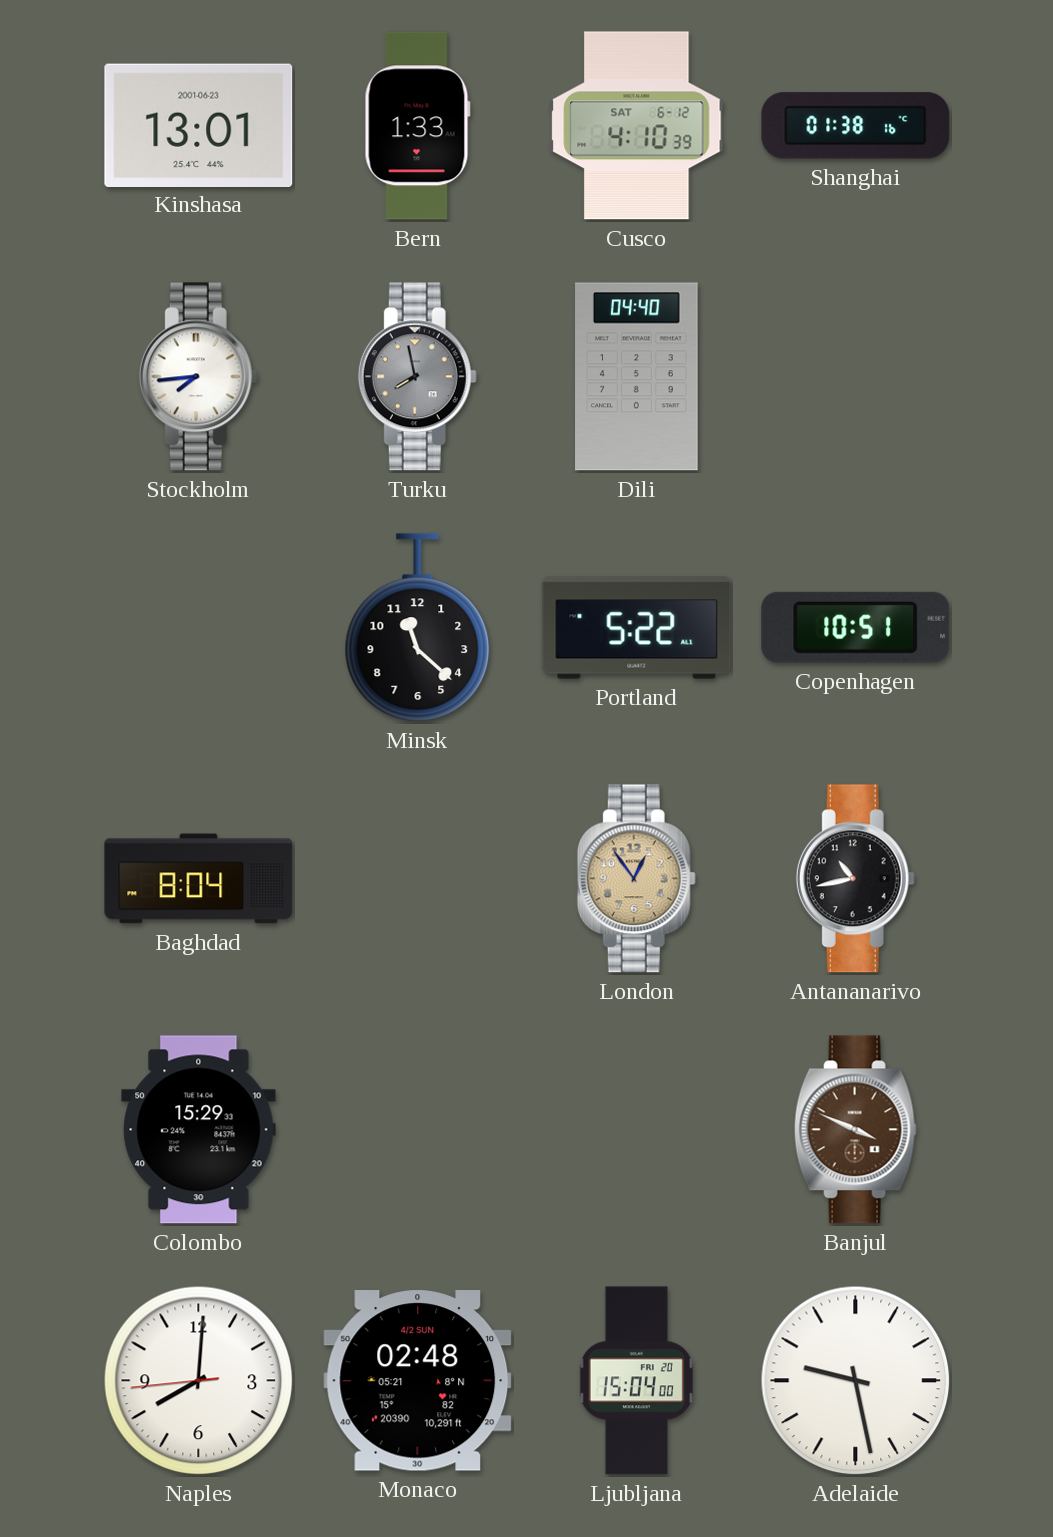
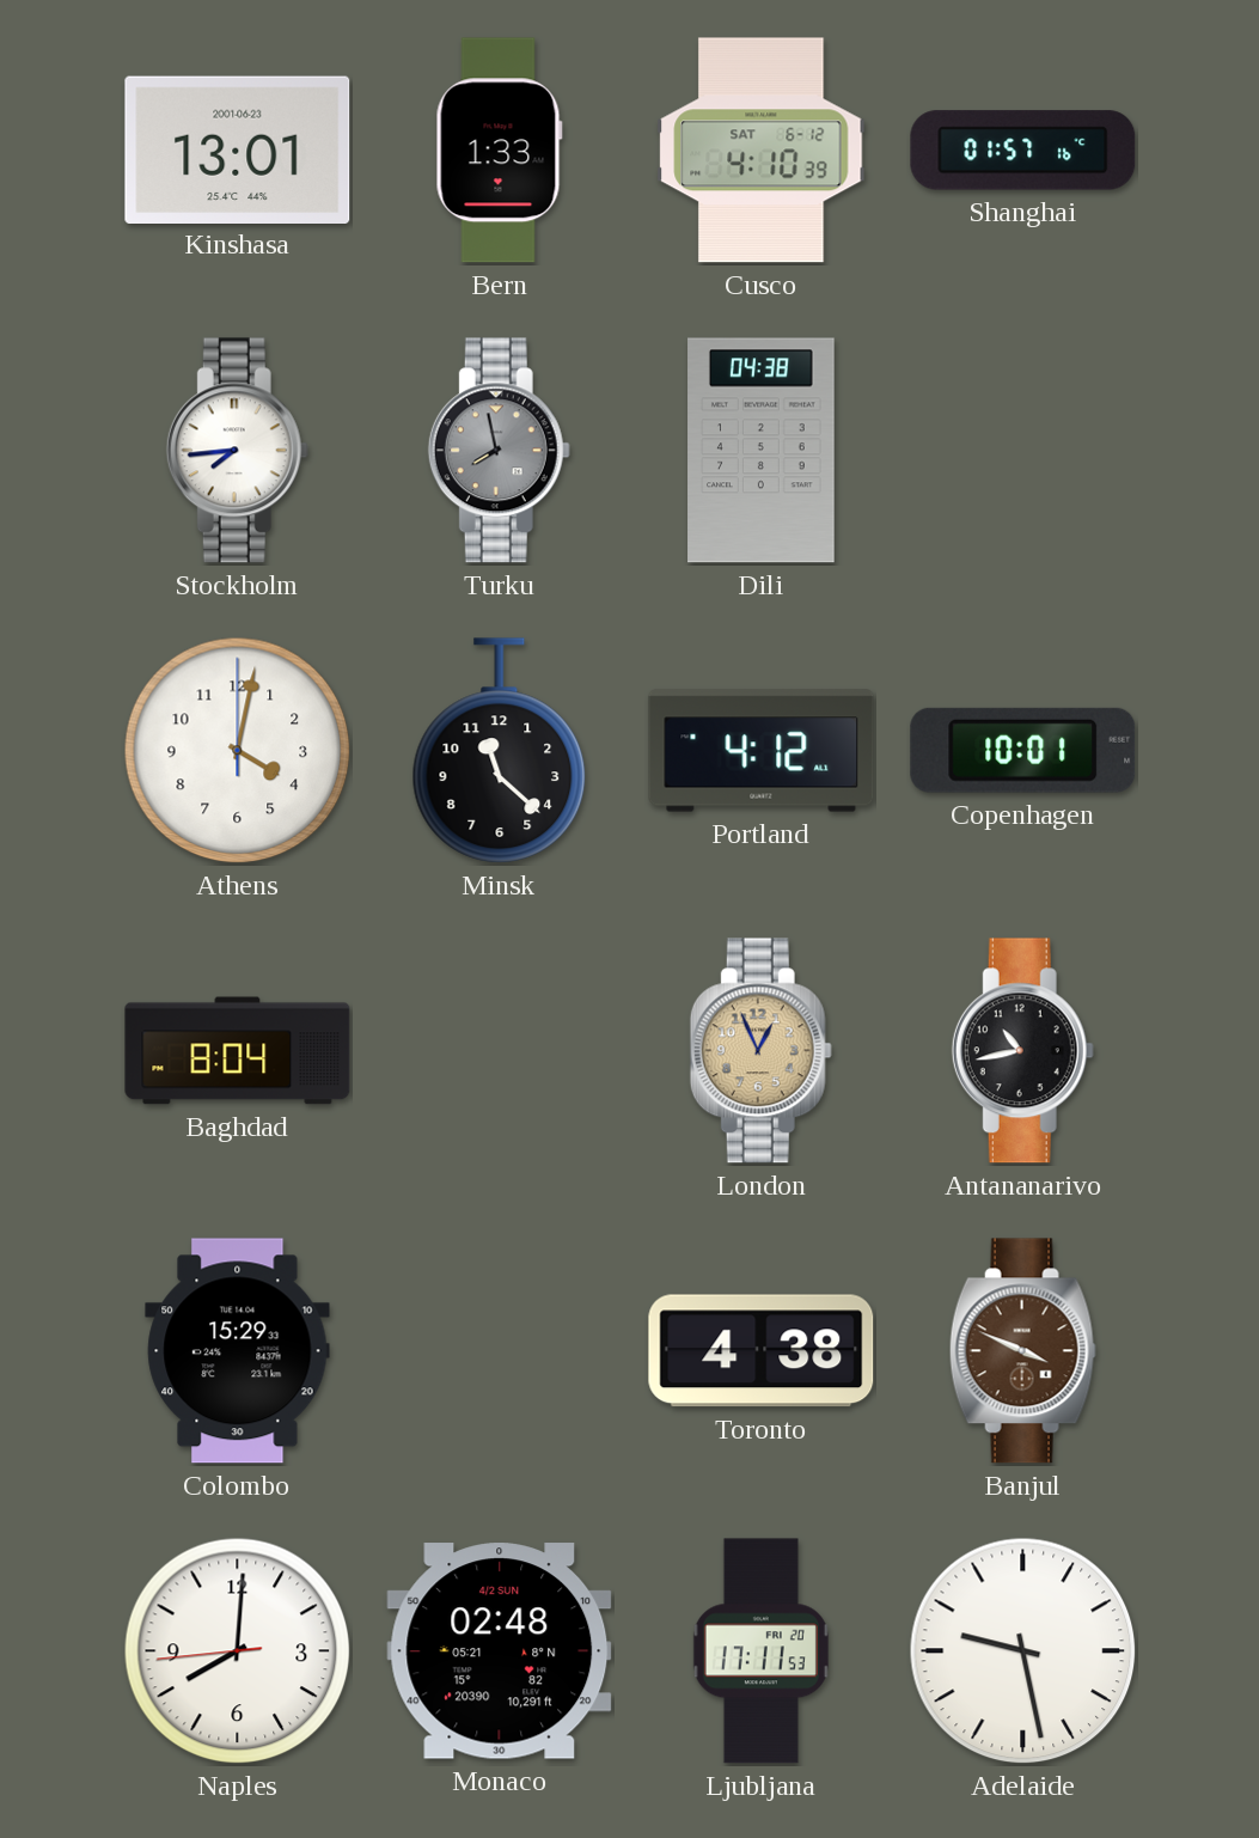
Shanghai: 01:38 -> 01:57 (1023, 151)
Dili: 04:40 -> 04:38 (762, 451)
Athens: none -> 4:02 (238, 751)
Portland: 5:22 -> 4:12 (762, 751)
Copenhagen: 10:51 -> 10:01 (1023, 750)
London: 12:54 -> 12:56 (760, 1051)
Toronto: none -> 4:38 (762, 1351)
Ljubljana: 15:04 -> 17:11 (760, 1651)
